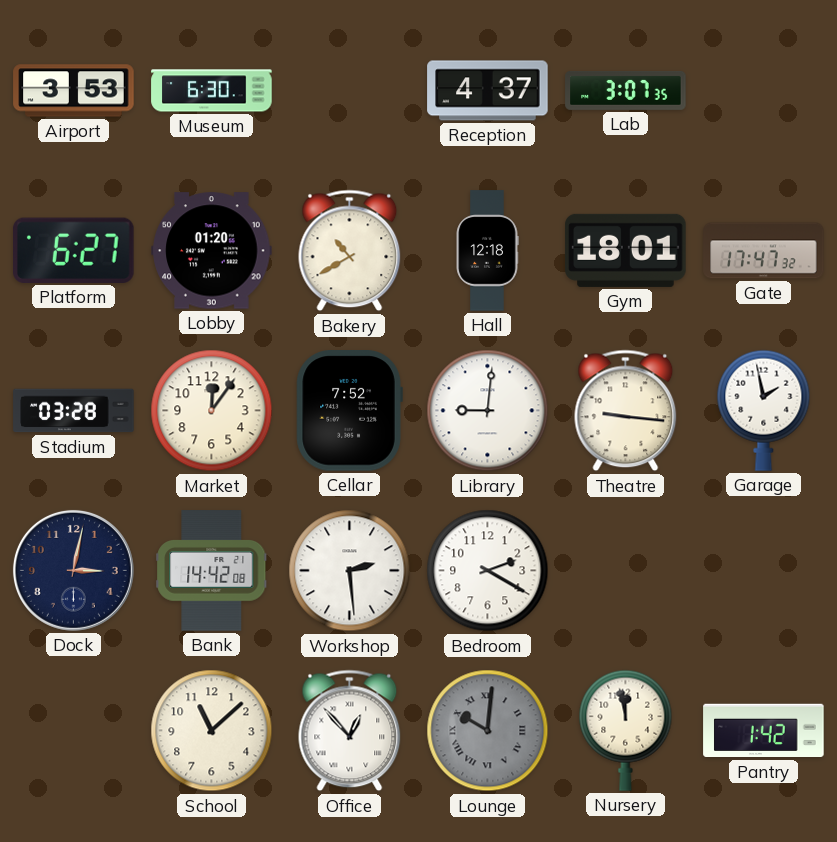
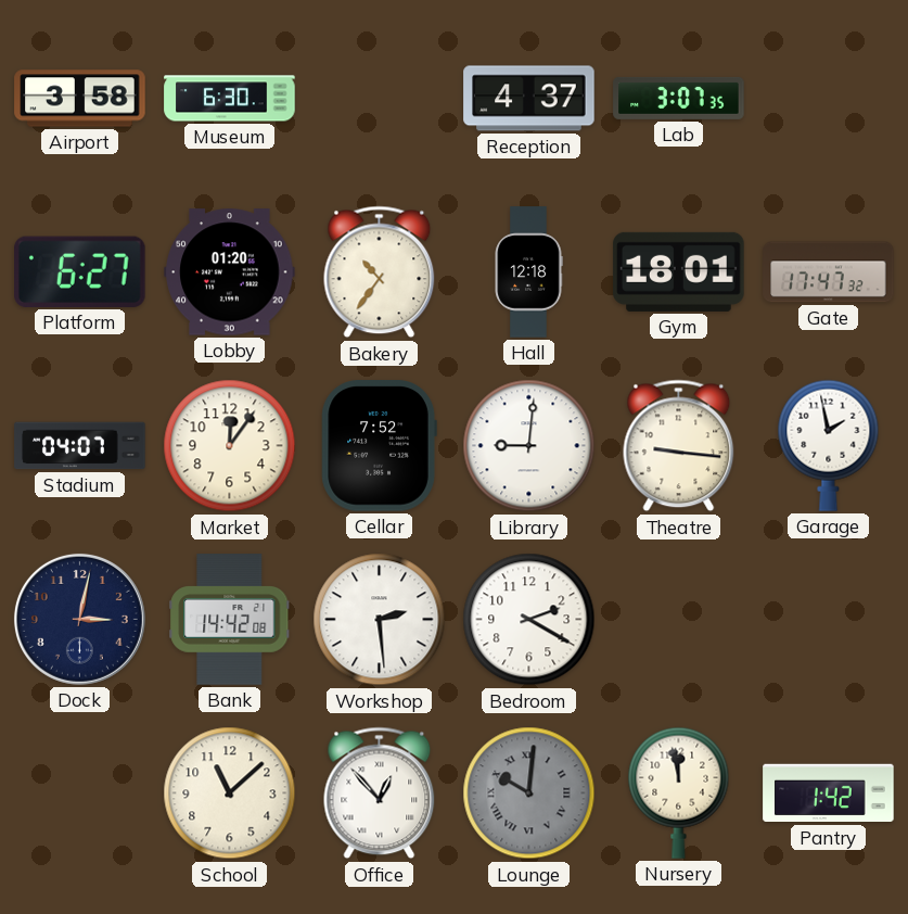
Airport: 3:53 -> 3:58 (80, 99)
Bakery: 10:40 -> 10:36 (380, 272)
Stadium: 03:28 -> 04:07 (80, 446)
